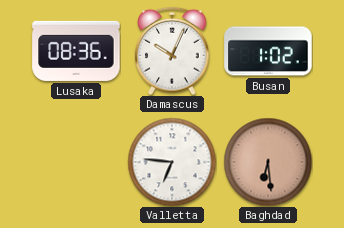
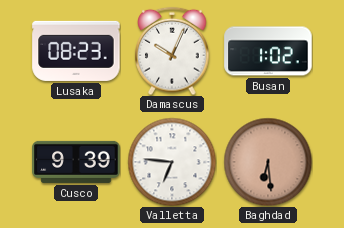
Lusaka: 08:36 -> 08:23 (76, 51)
Cusco: none -> 9:39 (76, 162)
